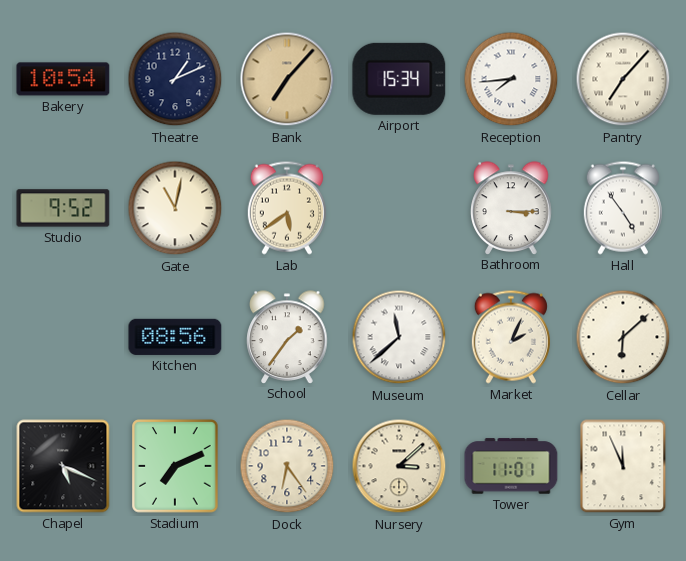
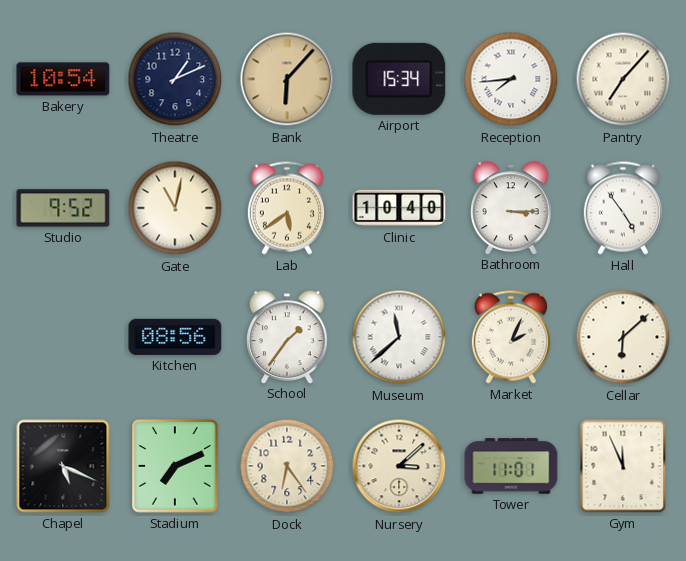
Bank: 7:07 -> 6:07 (287, 79)
Clinic: none -> 10:40 (399, 208)
